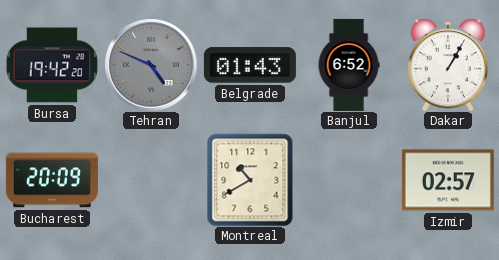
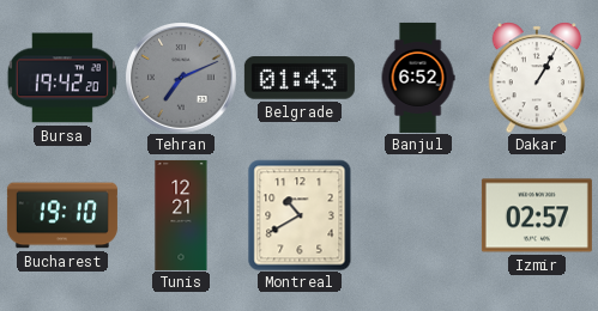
Tehran: 4:49 -> 7:11 (181, 78)
Bucharest: 20:09 -> 19:10 (62, 215)
Tunis: none -> 12:21 (181, 215)
